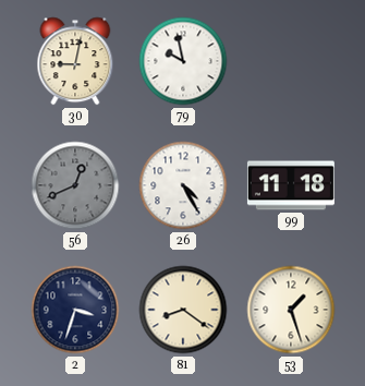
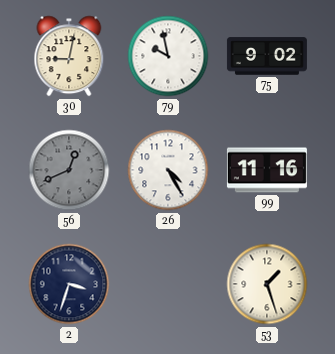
75: none -> 9:02 (267, 56)
99: 11:18 -> 11:16 (267, 170)
81: 8:21 -> none (183, 310)
